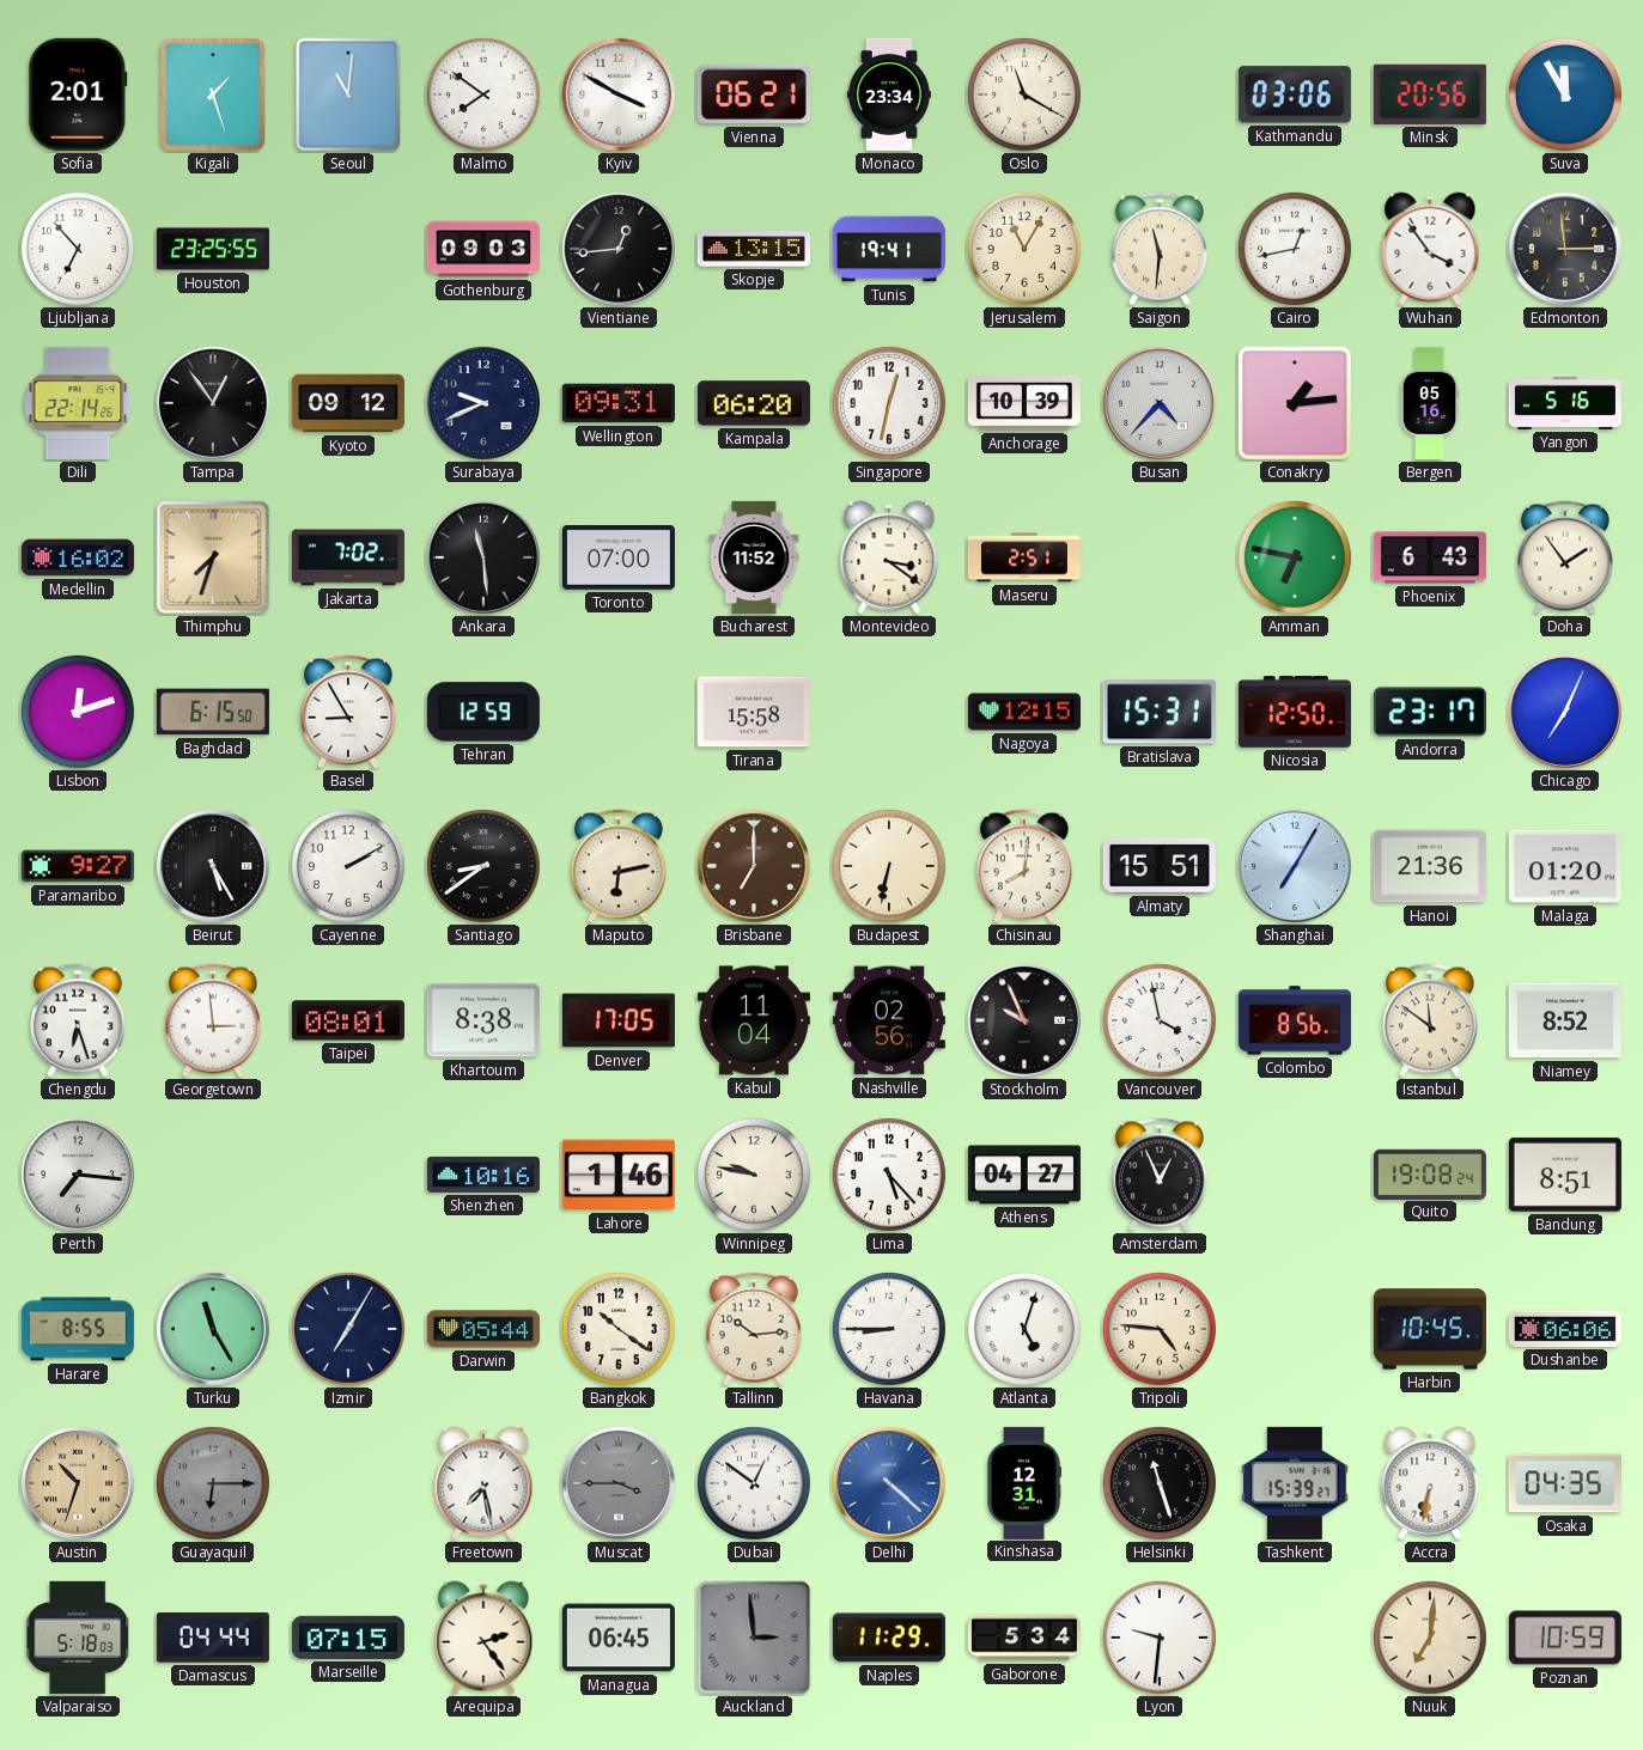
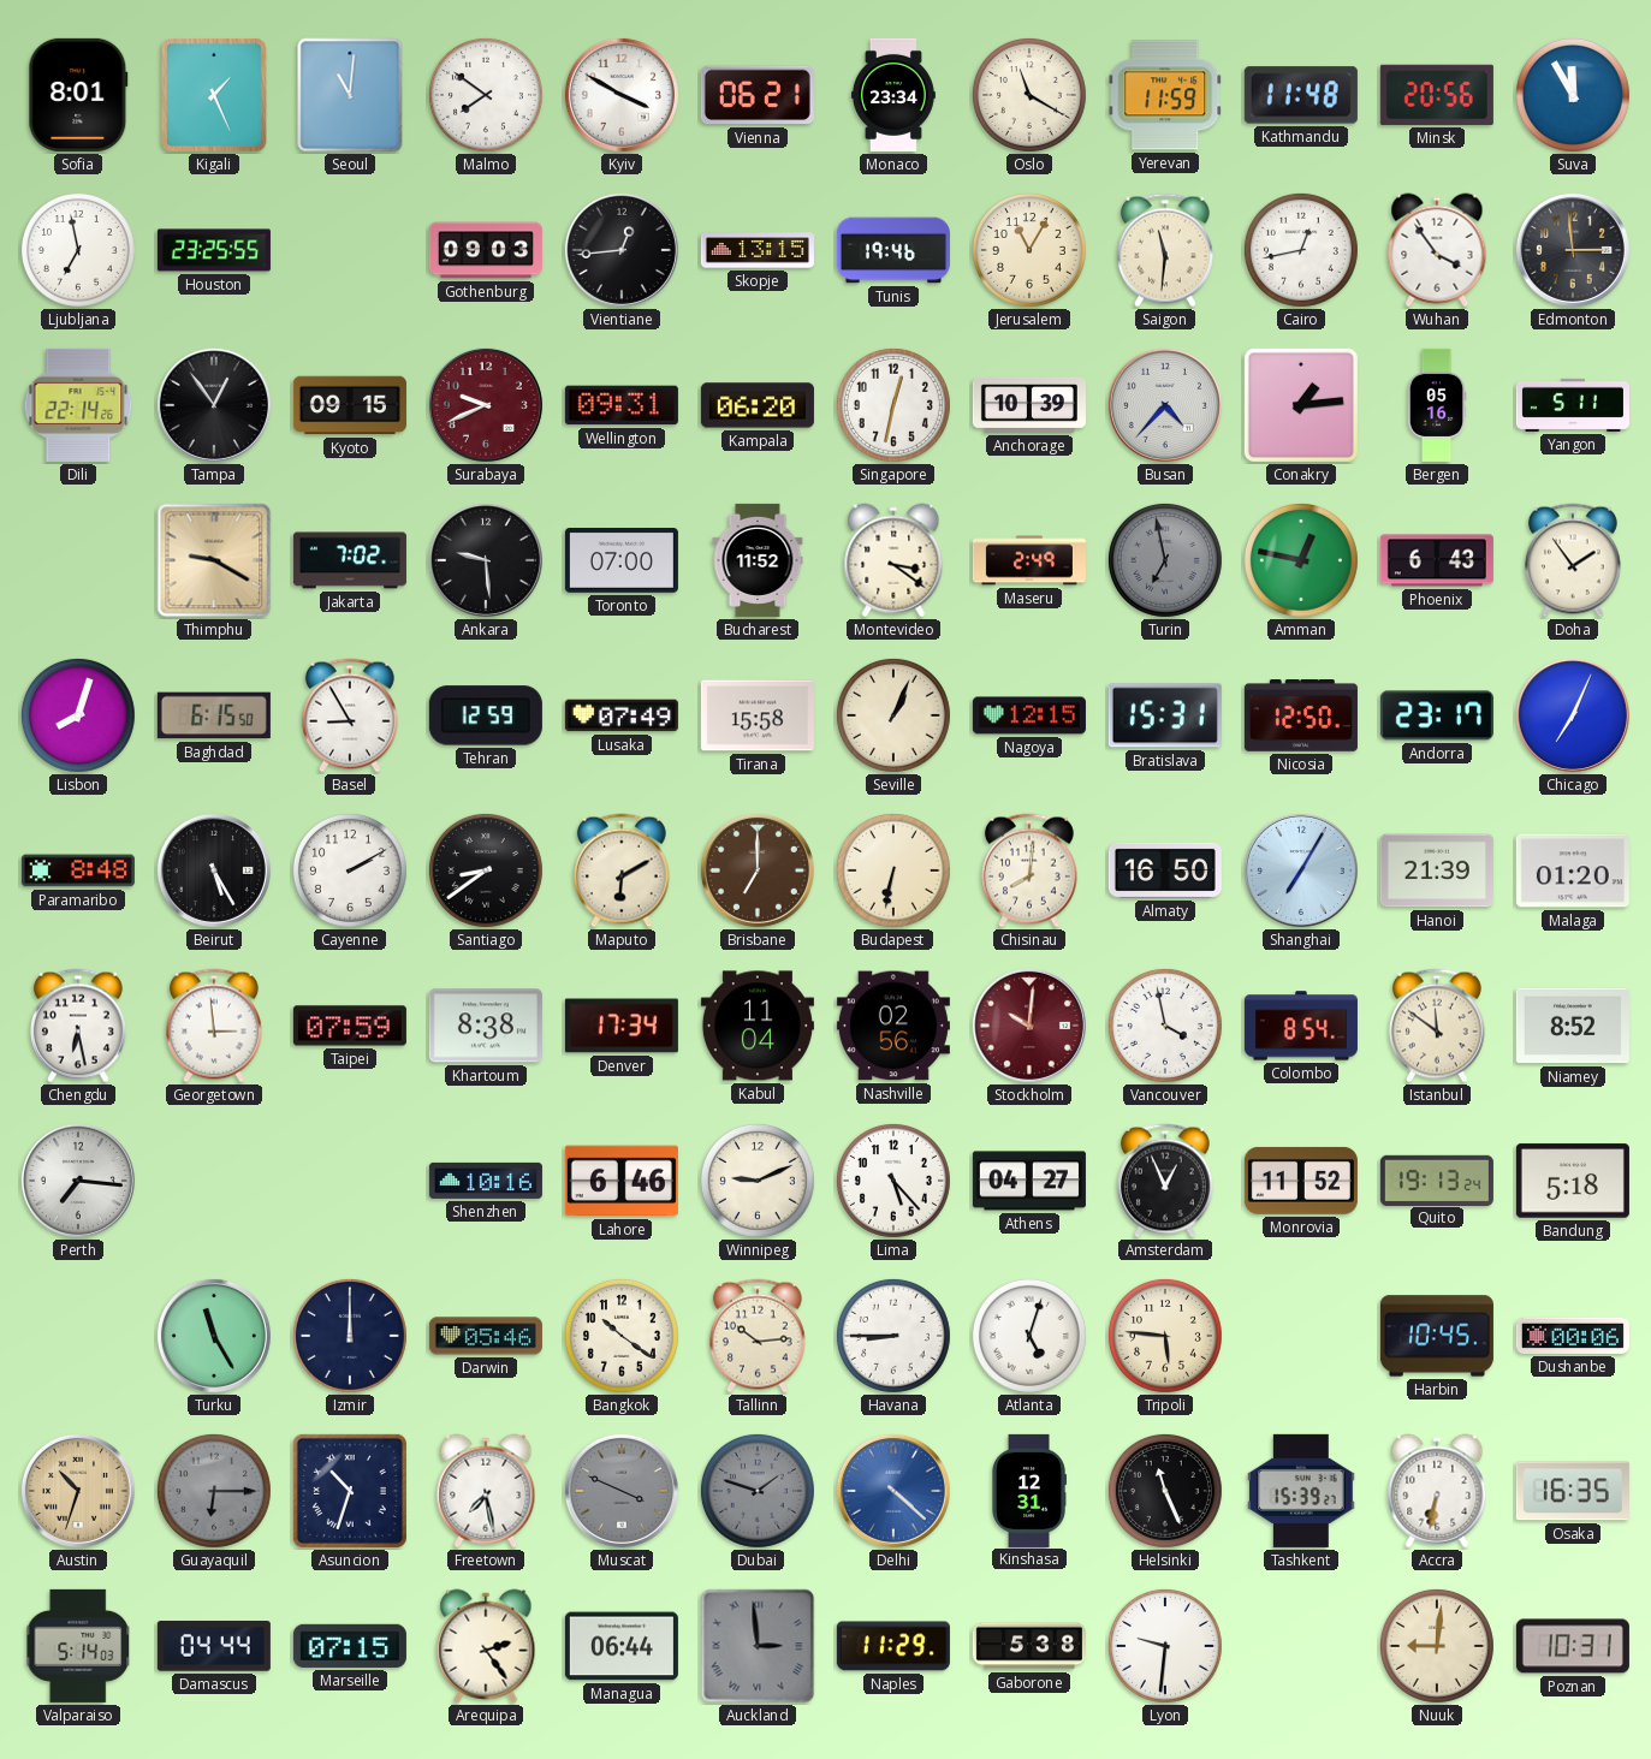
Sofia: 2:01 -> 8:01 (78, 95)
Kigali: 1:27 -> 1:26 (214, 96)
Yerevan: none -> 11:59 (1165, 95)
Kathmandu: 03:06 -> 11:48 (1301, 95)
Ljubljana: 6:53 -> 6:58 (78, 250)
Tunis: 19:41 -> 19:46 (893, 250)
Kyoto: 09:12 -> 09:15 (350, 405)
Surabaya dial: navy -> burgundy (486, 405)
Yangon: 5:16 -> 5:11 (1573, 405)
Medellin: 16:02 -> none (78, 557)
Thimphu: 7:33 -> 9:20 (214, 560)
Ankara: 11:29 -> 9:29 (486, 560)
Maseru: 2:51 -> 2:49 (1029, 560)
Turin: none -> 6:58 (1165, 560)
Amman: 6:47 -> 12:47 (1301, 560)
Lisbon: 12:12 -> 8:03 (78, 715)
Lusaka: none -> 07:49 (622, 715)
Seville: none -> 1:04 (893, 715)
Paramaribo: 9:27 -> 8:48 (78, 870)
Maputo: 6:13 -> 6:10 (622, 870)
Almaty: 15:51 -> 16:50 (1165, 870)
Hanoi: 21:36 -> 21:39 (1437, 870)
Chengdu: 6:27 -> 6:28 (78, 1026)
Taipei: 08:01 -> 07:59 (350, 1026)
Denver: 17:05 -> 17:34 (622, 1026)
Stockholm: 9:56 -> 10:01 (1029, 1026)
Stockholm dial: black -> burgundy (1029, 1026)
Colombo: 8:56 -> 8:54 (1301, 1026)
Lahore: 1:46 -> 6:46 (622, 1181)
Winnipeg: 9:47 -> 9:11 (758, 1181)
Monrovia: none -> 11:52 (1301, 1181)
Quito: 19:08 -> 19:13 (1437, 1179)
Bandung: 8:51 -> 5:18 (1573, 1181)
Harare: 8:55 -> none (78, 1329)
Izmir: 7:05 -> 12:00 (350, 1336)
Darwin: 05:44 -> 05:46 (486, 1336)
Tripoli: 4:46 -> 5:46 (1165, 1336)
Dushanbe: 06:06 -> 00:06 (1573, 1336)
Asuncion: none -> 10:33 (350, 1491)
Muscat: 3:45 -> 3:49 (622, 1491)
Dubai: 12:51 -> 1:48 (758, 1491)
Dubai dial: white -> grey (758, 1491)
Helsinki: 11:27 -> 11:26 (1165, 1491)
Osaka: 04:35 -> 16:35 (1573, 1491)
Valparaiso: 5:18 -> 5:14 (78, 1646)
Managua: 06:45 -> 06:44 (622, 1646)
Gaborone: 5:34 -> 5:38 (1029, 1646)
Nuuk: 7:01 -> 9:01 (1437, 1646)
Poznan: 10:59 -> 10:31 (1573, 1646)
